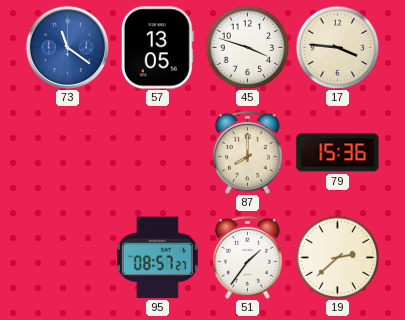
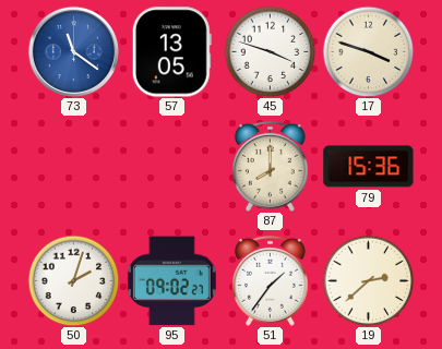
17: 3:46 -> 3:48 (368, 51)
50: none -> 2:03 (73, 280)
95: 08:57 -> 09:02 (171, 281)
